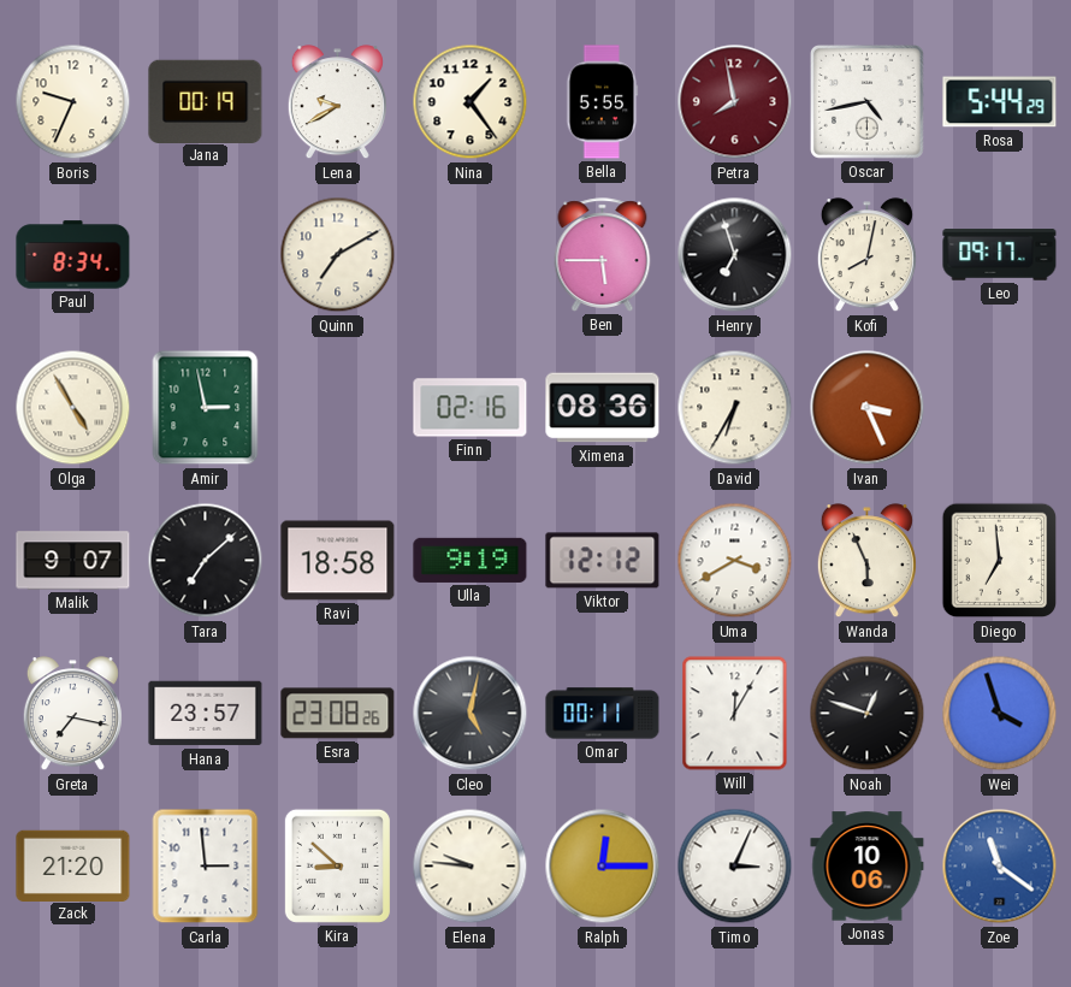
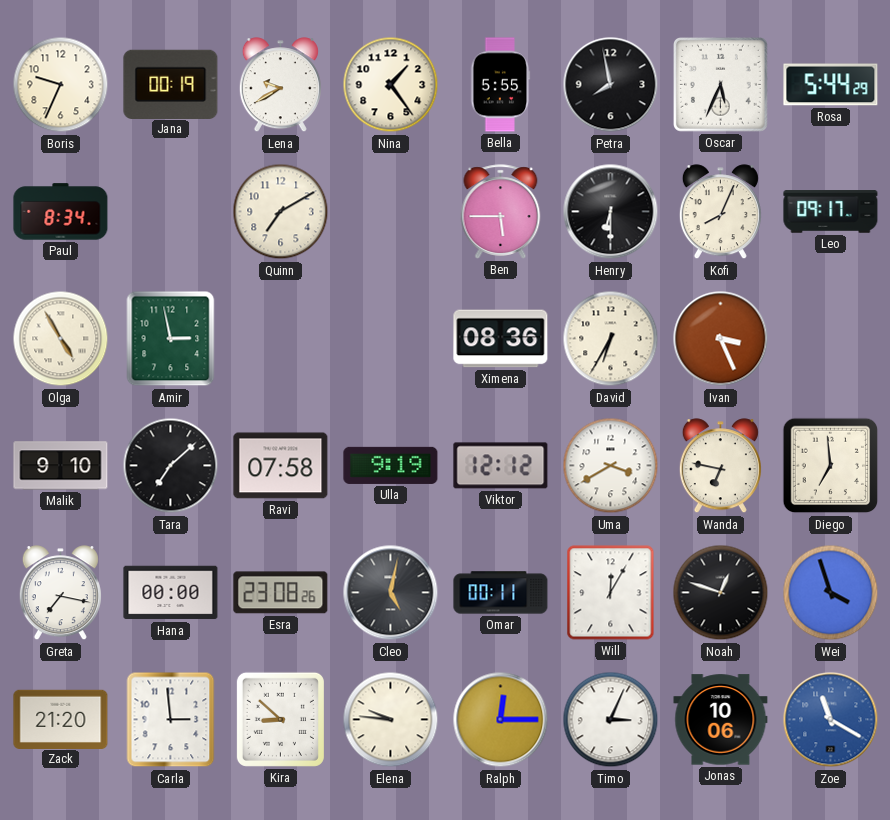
Petra dial: burgundy -> black (611, 85)
Oscar: 4:43 -> 5:34 (721, 85)
Henry: 6:57 -> 6:30 (611, 212)
Kofi: 8:02 -> 8:04 (720, 212)
Finn: 02:16 -> none (471, 408)
Malik: 9:07 -> 9:10 (61, 466)
Ravi: 18:58 -> 07:58 (281, 466)
Wanda: 5:56 -> 6:47 (720, 466)
Hana: 23:57 -> 00:00 (171, 593)
Zoe: 11:21 -> 11:20 (831, 720)
